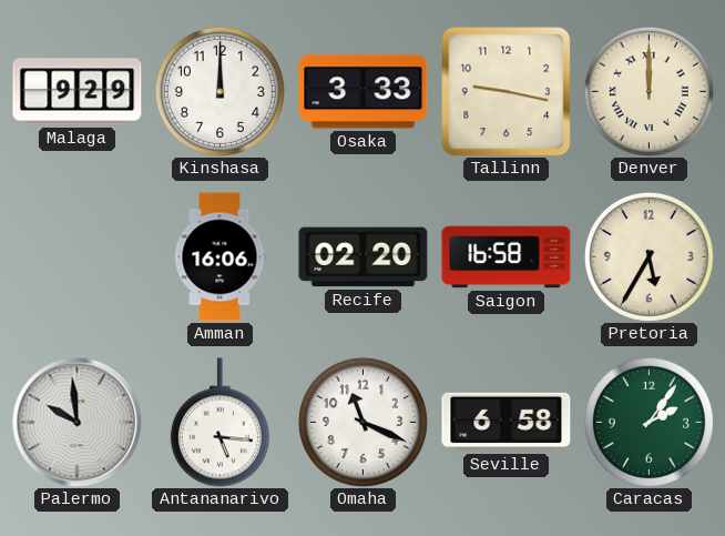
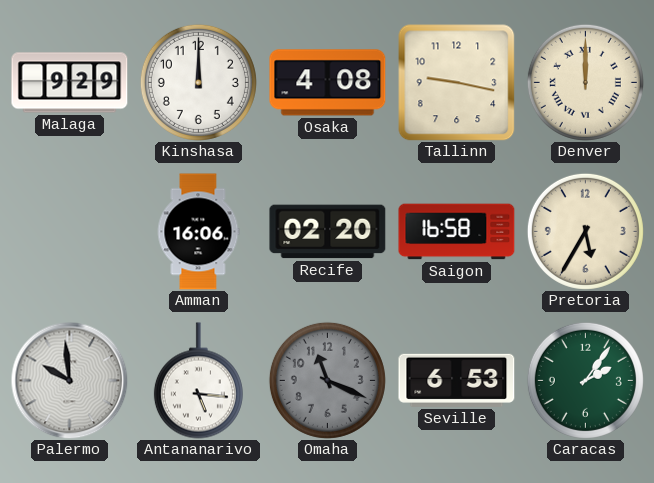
Osaka: 3:33 -> 4:08 (328, 83)
Omaha dial: white -> grey (327, 380)
Seville: 6:58 -> 6:53 (457, 380)
